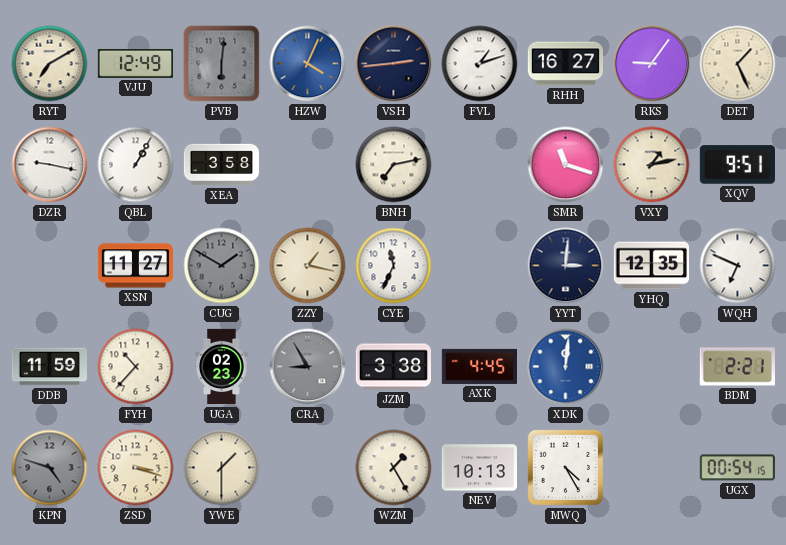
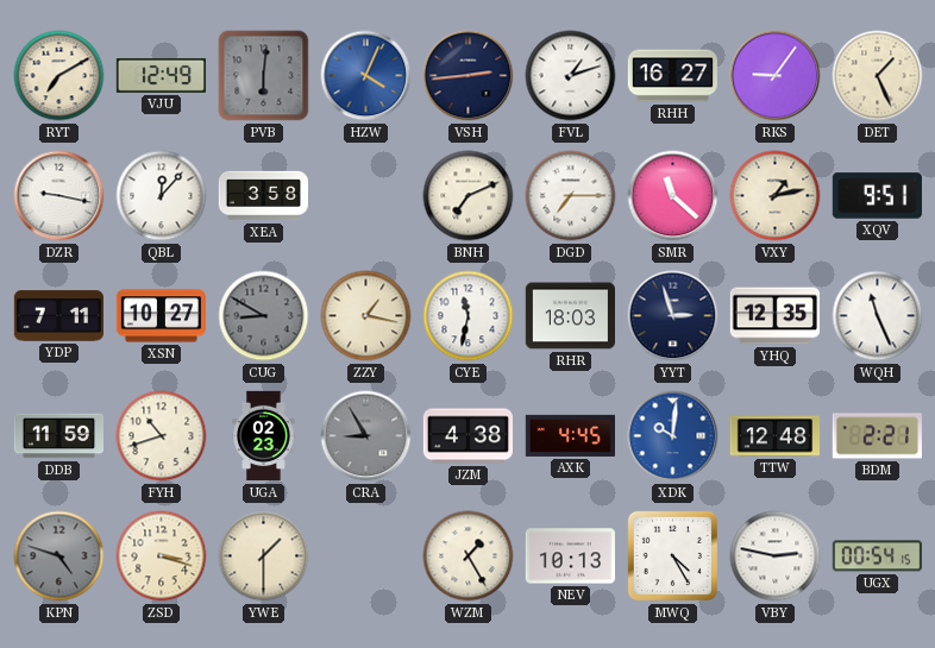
QBL: 1:05 -> 12:07 (162, 196)
BNH: 7:13 -> 7:11 (469, 196)
DGD: none -> 7:15 (571, 196)
SMR: 11:18 -> 11:22 (673, 196)
YDP: none -> 7:11 (58, 316)
XSN: 11:27 -> 10:27 (161, 316)
CUG: 1:50 -> 8:50 (264, 316)
CYE: 11:34 -> 11:32 (469, 316)
RHR: none -> 18:03 (570, 316)
YYT: 3:01 -> 2:57 (673, 316)
WQH: 6:49 -> 11:26 (878, 316)
FYH: 10:37 -> 10:42 (162, 436)
JZM: 3:38 -> 4:38 (467, 436)
XDK: 12:01 -> 10:01 (673, 436)
TTW: none -> 12:48 (774, 436)
VBY: none -> 2:47 (776, 556)
